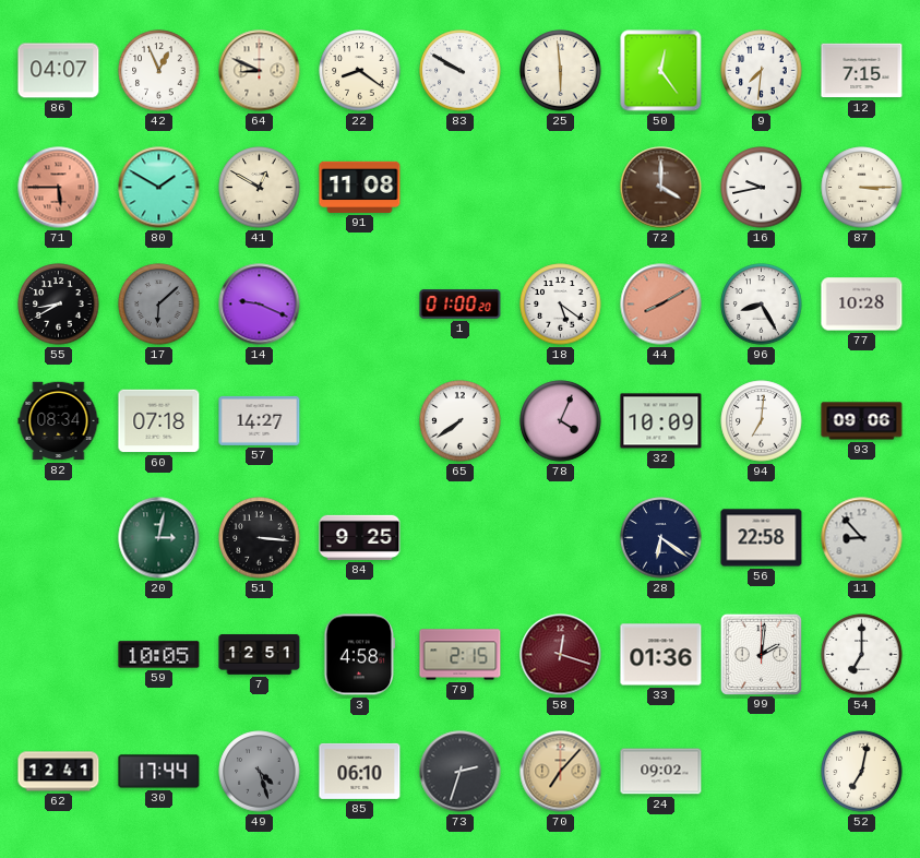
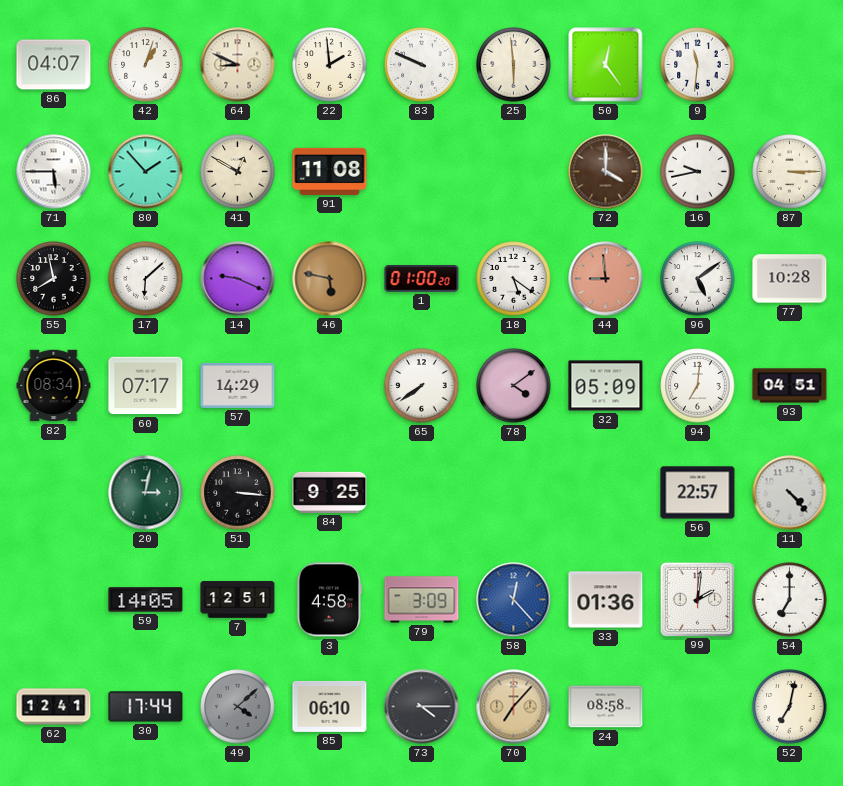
42: 12:56 -> 1:03 (146, 65)
22: 8:21 -> 1:59 (330, 65)
83: 9:50 -> 9:49 (422, 65)
9: 7:31 -> 11:31 (698, 65)
12: 7:15 -> none (862, 71)
71 dial: salmon -> white (54, 172)
80: 1:50 -> 1:53 (146, 172)
55: 8:40 -> 7:58 (54, 279)
17 dial: grey -> white (146, 279)
46: none -> 5:47 (330, 279)
44: 8:10 -> 8:59 (606, 279)
96: 8:25 -> 5:09 (698, 279)
60: 07:18 -> 07:17 (146, 386)
57: 14:27 -> 14:29 (238, 385)
78: 4:04 -> 4:09 (514, 386)
32: 10:09 -> 05:09 (606, 386)
93: 09:06 -> 04:51 (790, 386)
28: 6:21 -> none (661, 538)
56: 22:58 -> 22:57 (698, 493)
11: 8:53 -> 4:23 (790, 493)
59: 10:05 -> 14:05 (146, 600)
79: 2:15 -> 3:09 (422, 600)
58: 12:18 -> 12:23 (514, 600)
58 dial: burgundy -> blue (514, 600)
49: 4:27 -> 4:08 (238, 707)
73: 2:33 -> 4:15 (422, 707)
24: 09:02 -> 08:58 (606, 707)
